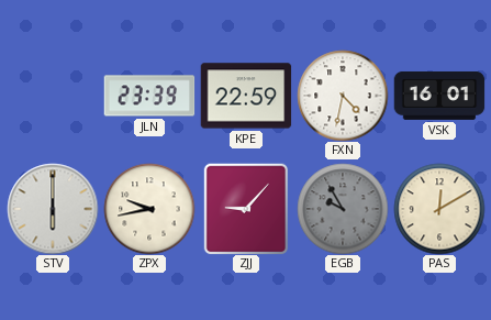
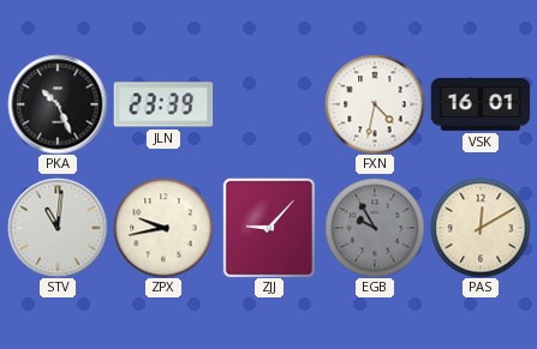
PKA: none -> 10:26 (58, 104)
KPE: 22:59 -> none (246, 96)
STV: 6:00 -> 11:01 (58, 228)
